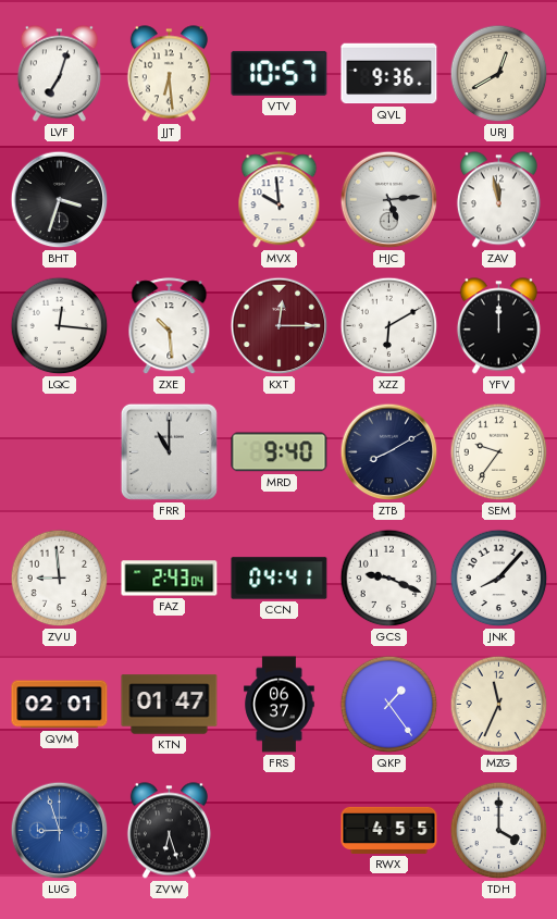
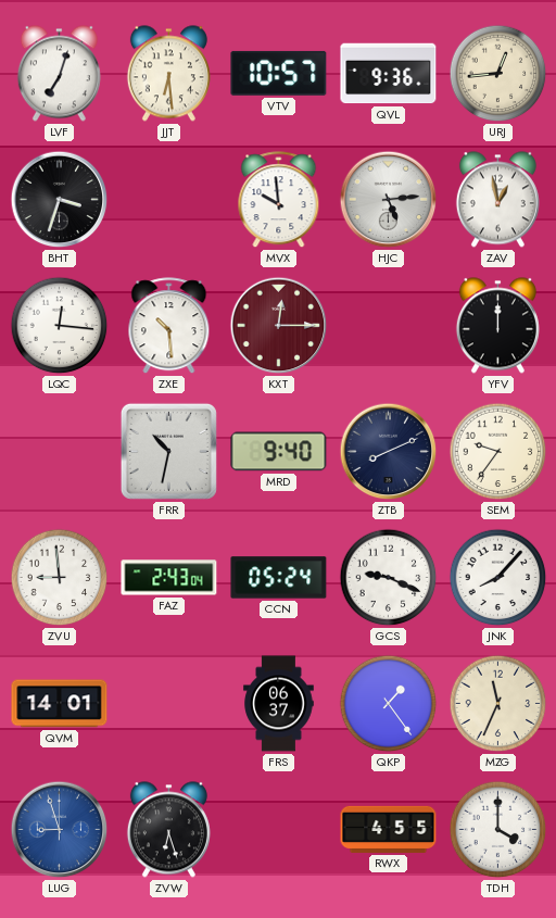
URJ: 12:40 -> 12:44 (498, 74)
ZAV: 11:58 -> 12:58 (497, 200)
XZZ: 6:10 -> none (389, 326)
FRR: 11:00 -> 10:32 (168, 451)
ZTB: 8:10 -> 8:11 (389, 452)
CCN: 04:41 -> 05:24 (279, 578)
QVM: 02:01 -> 14:01 (60, 704)
KTN: 01:47 -> none (170, 705)
